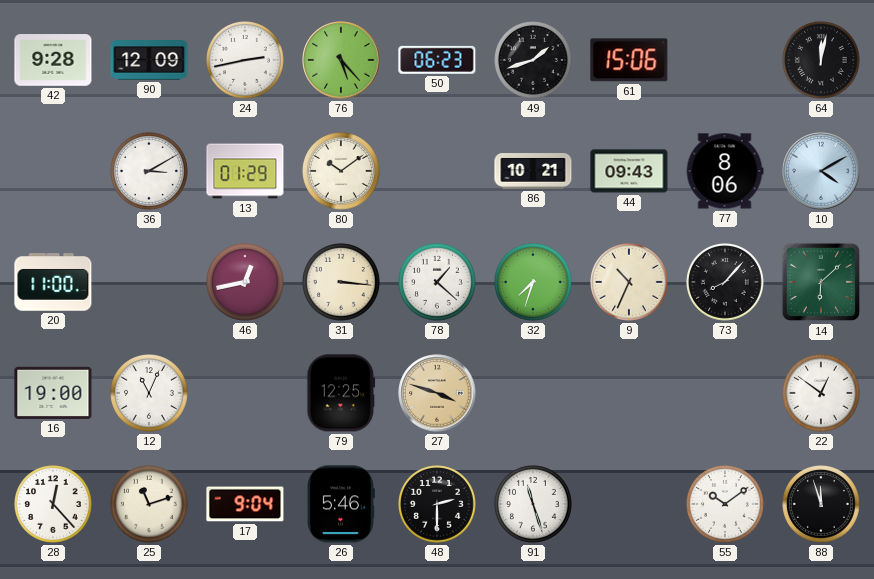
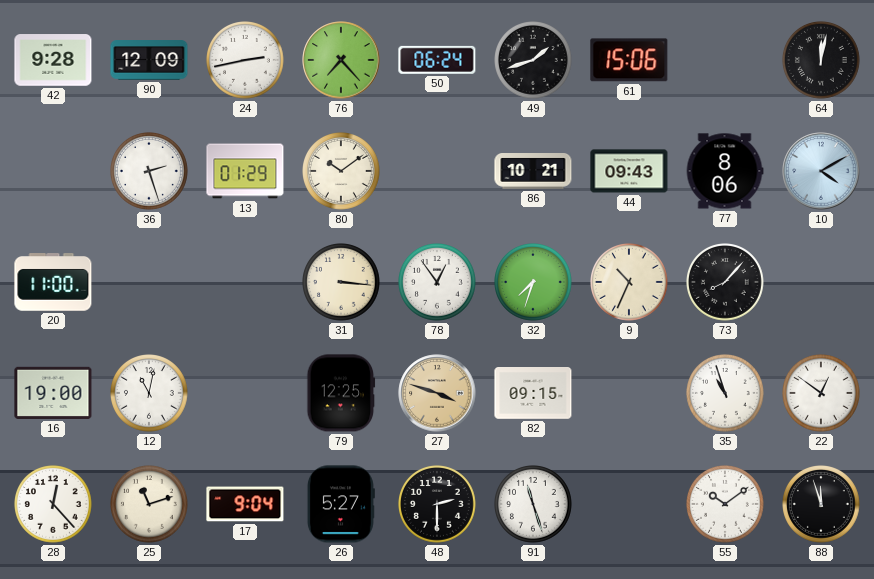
76: 5:23 -> 7:23 (341, 60)
50: 06:23 -> 06:24 (437, 60)
36: 3:10 -> 2:27 (150, 172)
46: 12:43 -> none (246, 283)
78: 1:22 -> 12:54 (438, 283)
14: 6:08 -> none (821, 282)
12: 11:04 -> 11:02 (150, 394)
82: none -> 09:15 (533, 394)
35: none -> 10:57 (726, 394)
26: 5:46 -> 5:27 (340, 504)
